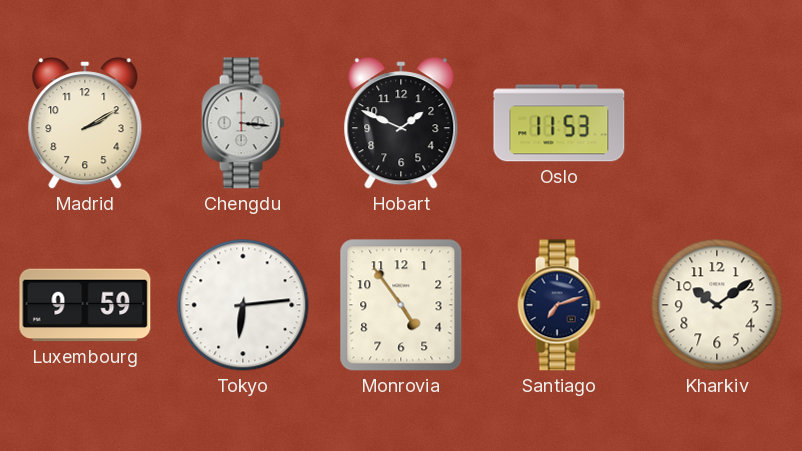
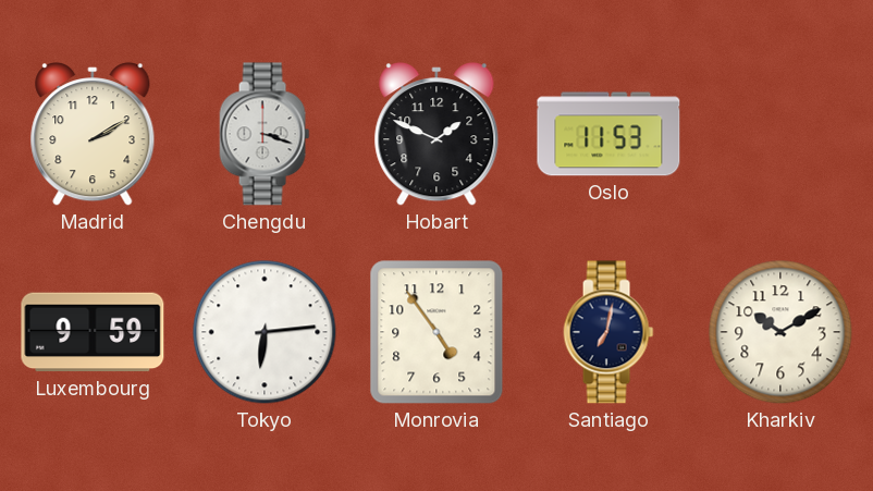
Chengdu: 3:16 -> 3:18 (265, 134)
Santiago: 7:12 -> 7:02 (608, 332)
Kharkiv: 10:09 -> 10:10 (780, 332)
